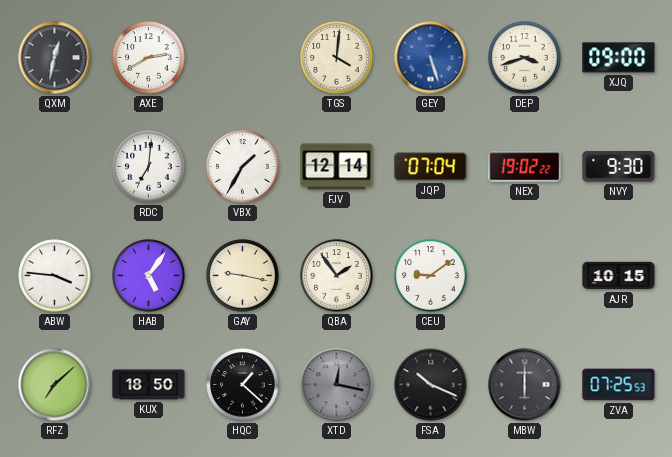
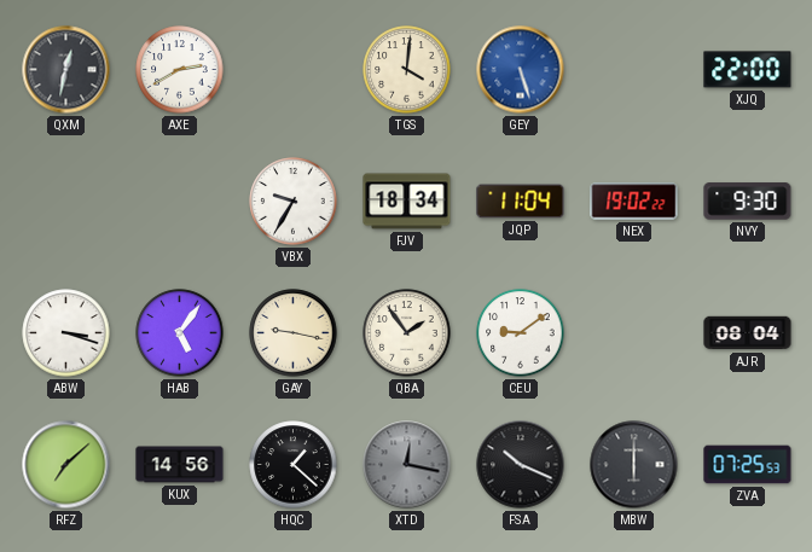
DEP: 3:42 -> none (525, 58)
XJQ: 09:00 -> 22:00 (748, 70)
RDC: 7:01 -> none (149, 167)
VBX: 1:35 -> 9:35 (294, 202)
FJV: 12:14 -> 18:34 (407, 202)
JQP: 07:04 -> 11:04 (521, 202)
ABW: 3:46 -> 3:18 (66, 333)
AJR: 10:15 -> 08:04 (748, 333)
KUX: 18:50 -> 14:56 (180, 465)
